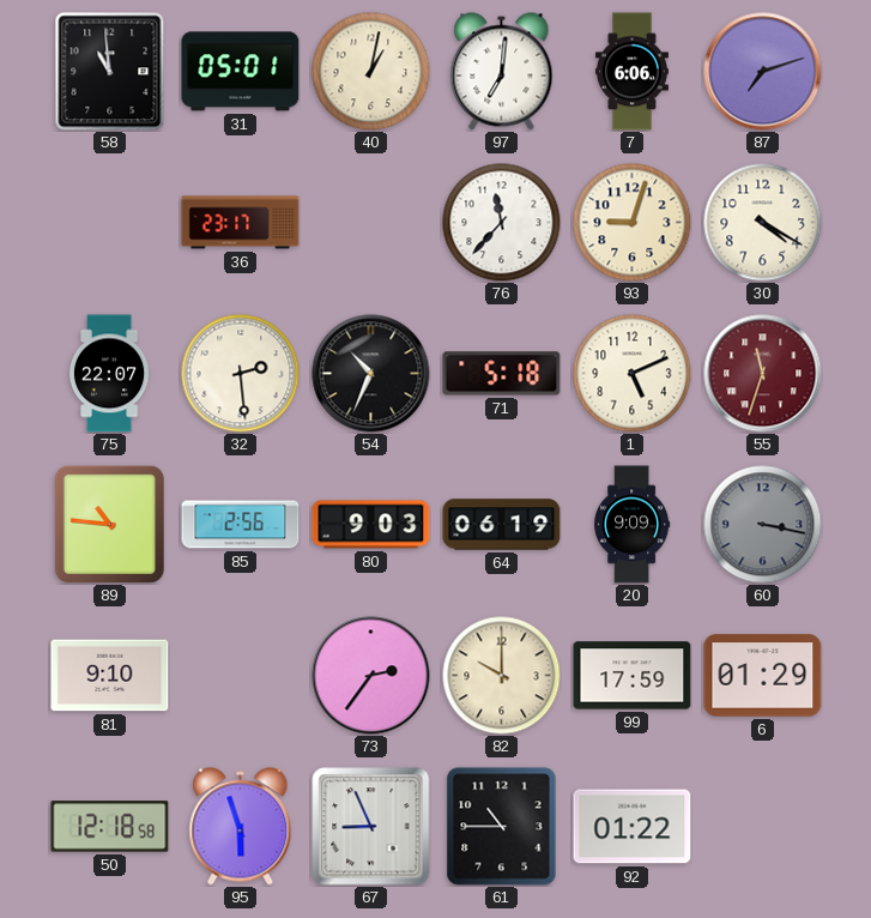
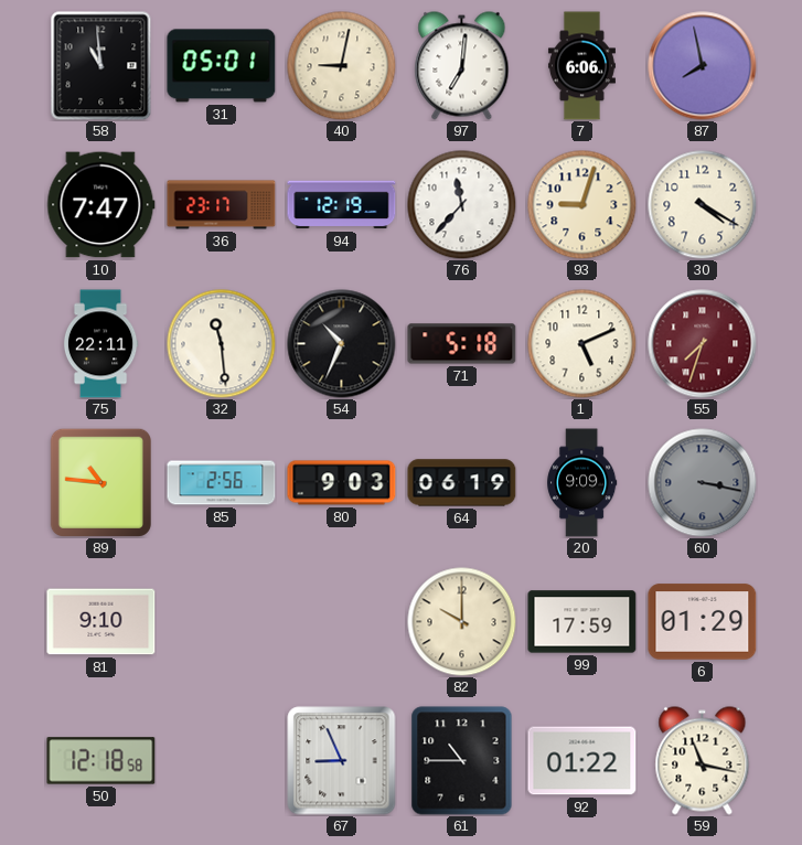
40: 1:02 -> 9:02 (342, 66)
87: 7:12 -> 7:58 (703, 66)
10: none -> 7:47 (101, 205)
94: none -> 12:19 (342, 205)
75: 22:07 -> 22:11 (100, 344)
32: 2:29 -> 11:29 (222, 344)
55: 11:33 -> 7:33 (703, 344)
73: 2:36 -> none (371, 676)
95: 5:57 -> none (241, 827)
59: none -> 11:17 (703, 761)
